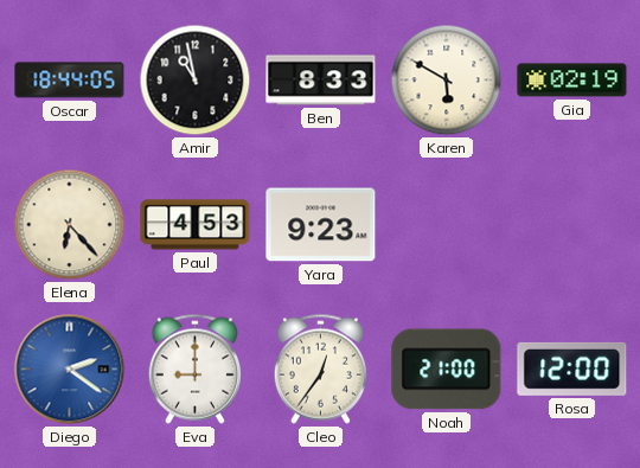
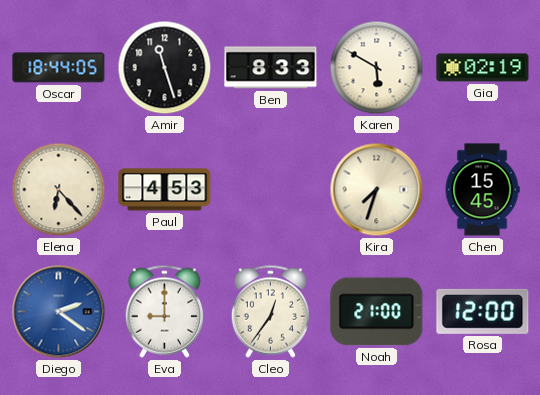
Amir: 10:58 -> 11:27 (165, 68)
Yara: 9:23 -> none (321, 225)
Kira: none -> 7:33 (377, 190)
Chen: none -> 15:45 (482, 190)
